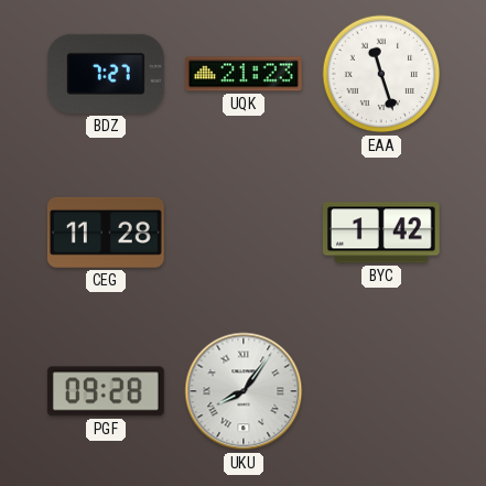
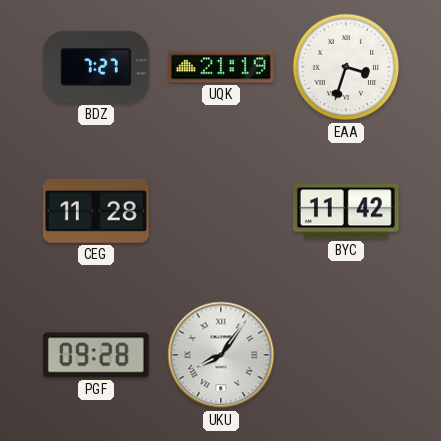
UQK: 21:23 -> 21:19 (221, 67)
EAA: 11:27 -> 3:33 (346, 67)
BYC: 1:42 -> 11:42 (346, 211)
